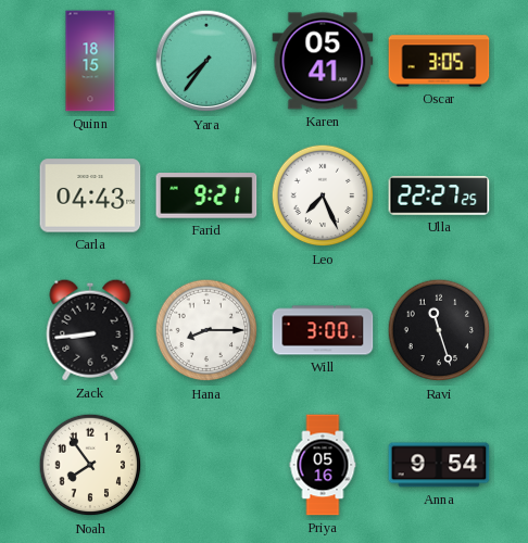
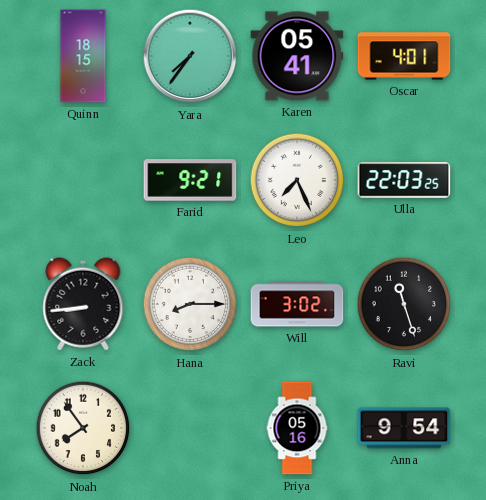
Oscar: 3:05 -> 4:01 (404, 56)
Carla: 04:43 -> none (90, 195)
Ulla: 22:27 -> 22:03 (404, 180)
Will: 3:00 -> 3:02 (297, 304)
